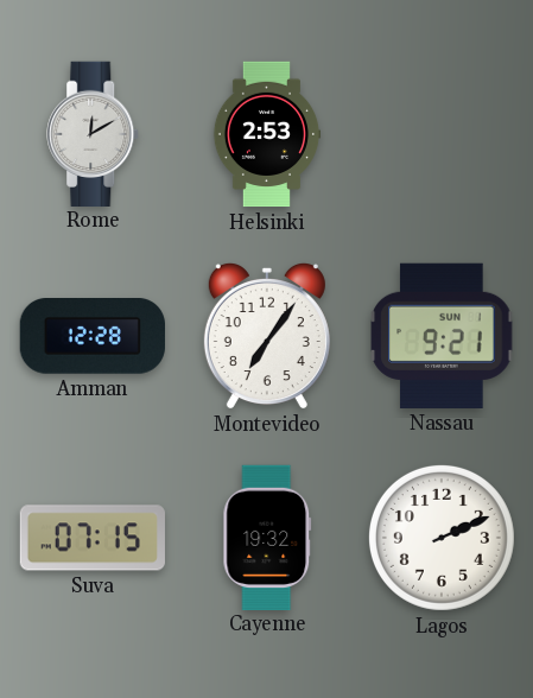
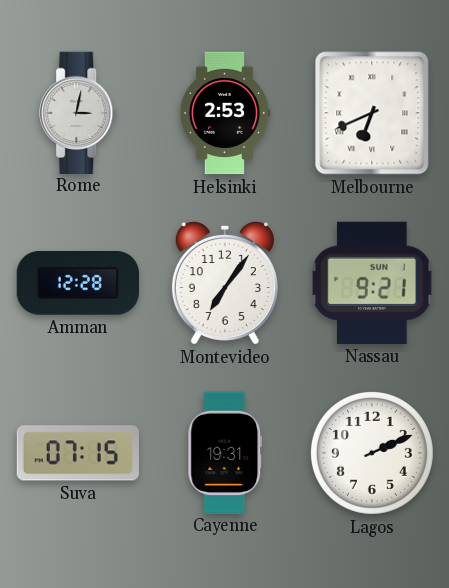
Rome: 12:10 -> 3:02 (79, 112)
Melbourne: none -> 6:41 (372, 113)
Cayenne: 19:32 -> 19:31 (225, 452)
